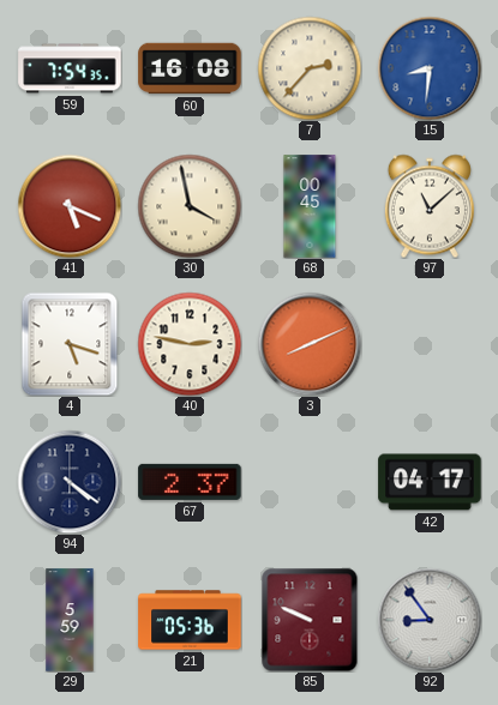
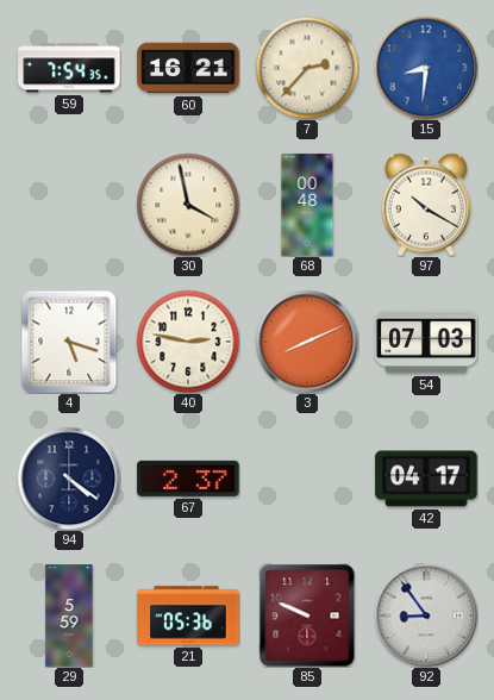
60: 16:08 -> 16:21 (188, 68)
41: 5:19 -> none (70, 206)
68: 00:45 -> 00:48 (307, 205)
97: 11:08 -> 10:20 (426, 205)
54: none -> 07:03 (426, 342)
